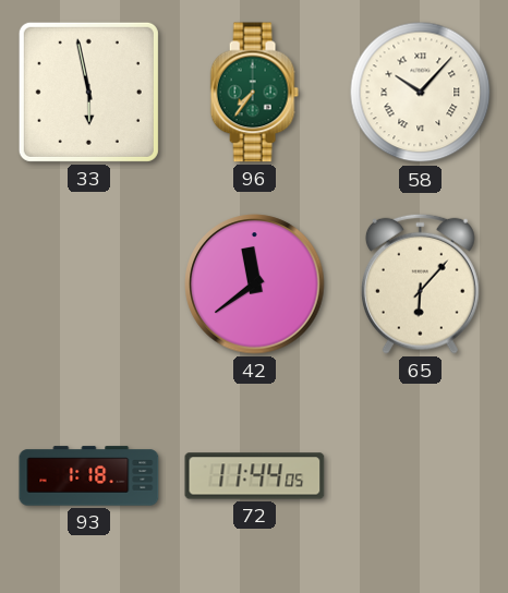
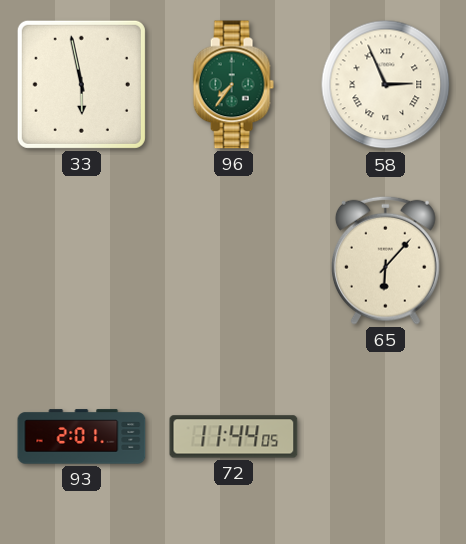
58: 10:07 -> 2:56 (386, 85)
42: 11:39 -> none (255, 285)
93: 1:18 -> 2:01 (82, 437)
